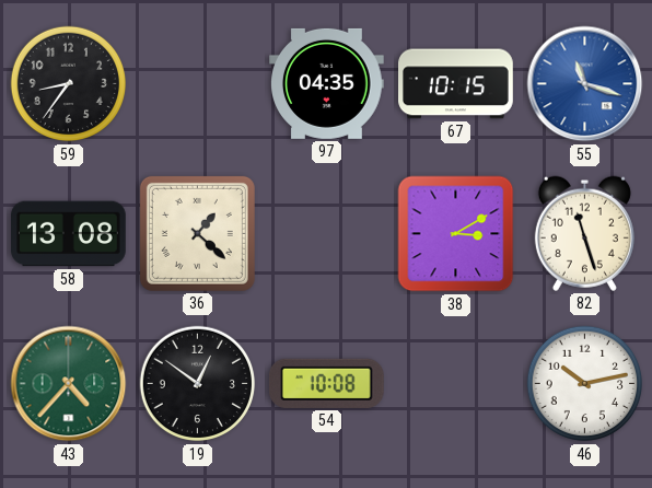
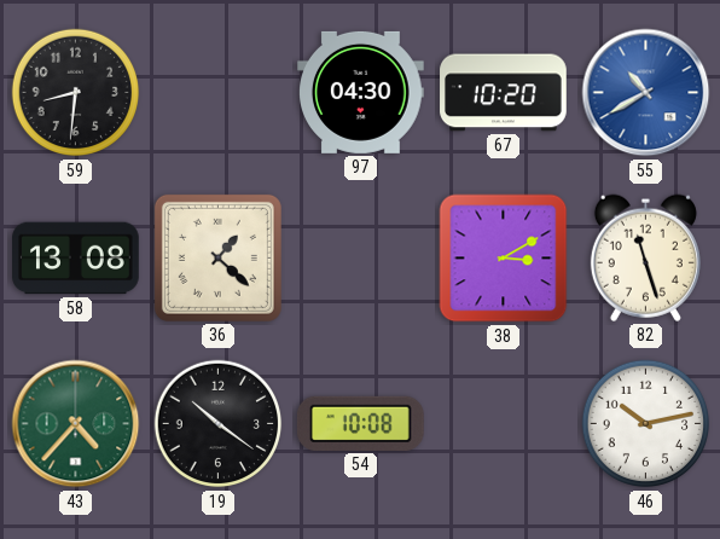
59: 8:36 -> 8:31 (76, 93)
97: 04:35 -> 04:30 (361, 92)
67: 10:15 -> 10:20 (504, 93)
55: 11:18 -> 10:40 (646, 93)
19: 12:51 -> 10:21 (219, 424)
